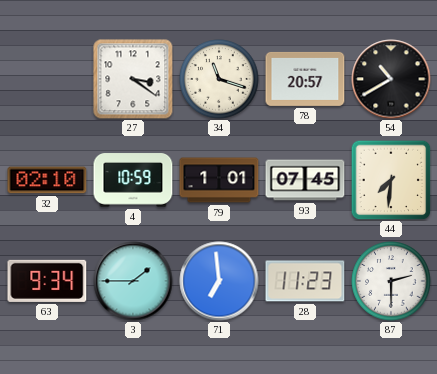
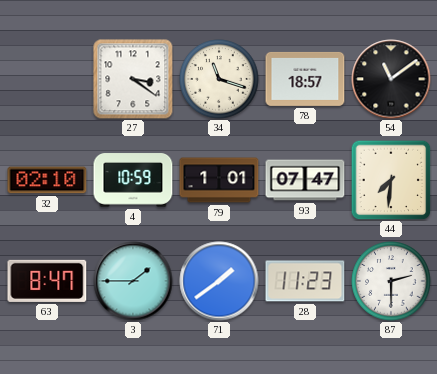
78: 20:57 -> 18:57 (305, 79)
54: 10:40 -> 11:09 (391, 79)
93: 07:45 -> 07:47 (305, 180)
63: 9:34 -> 8:47 (47, 281)
71: 6:59 -> 1:39 (219, 281)
